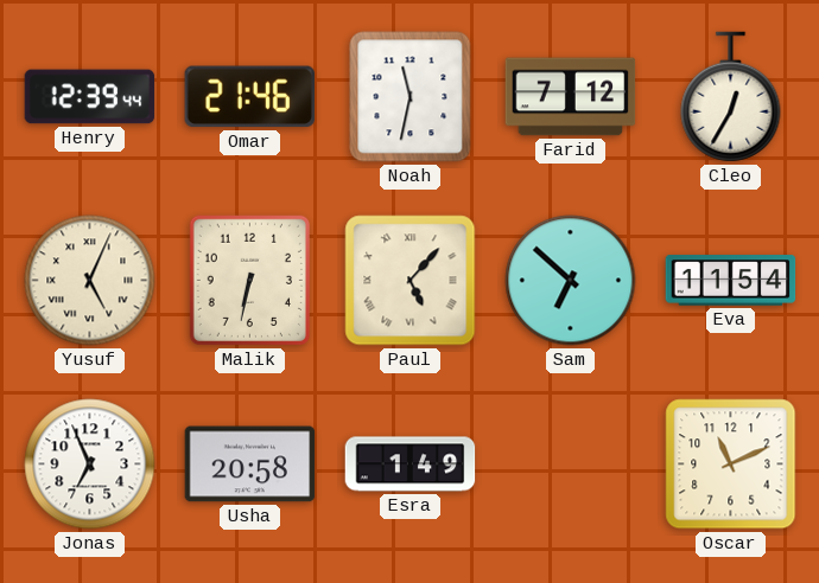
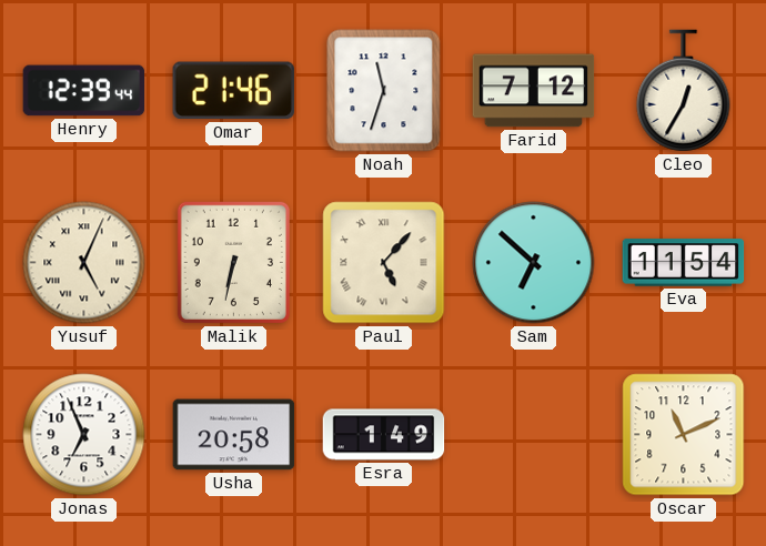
Noah: 11:32 -> 11:33 (384, 91)
